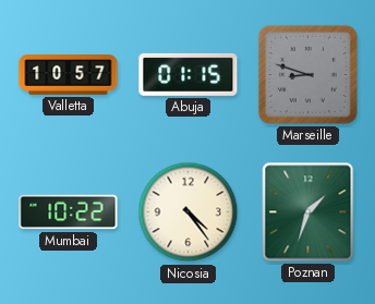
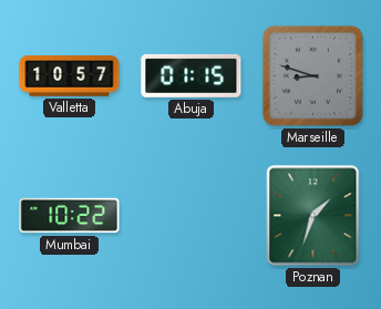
Nicosia: 4:24 -> none (189, 212)
